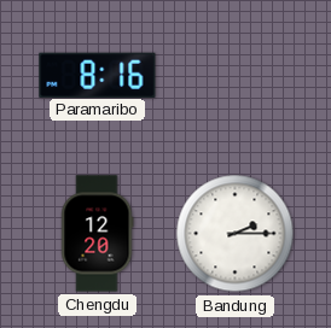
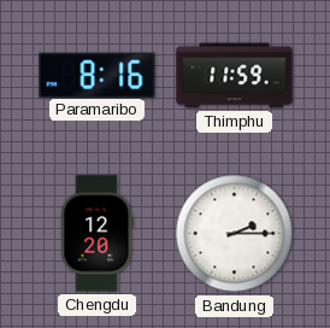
Thimphu: none -> 11:59 (235, 76)
